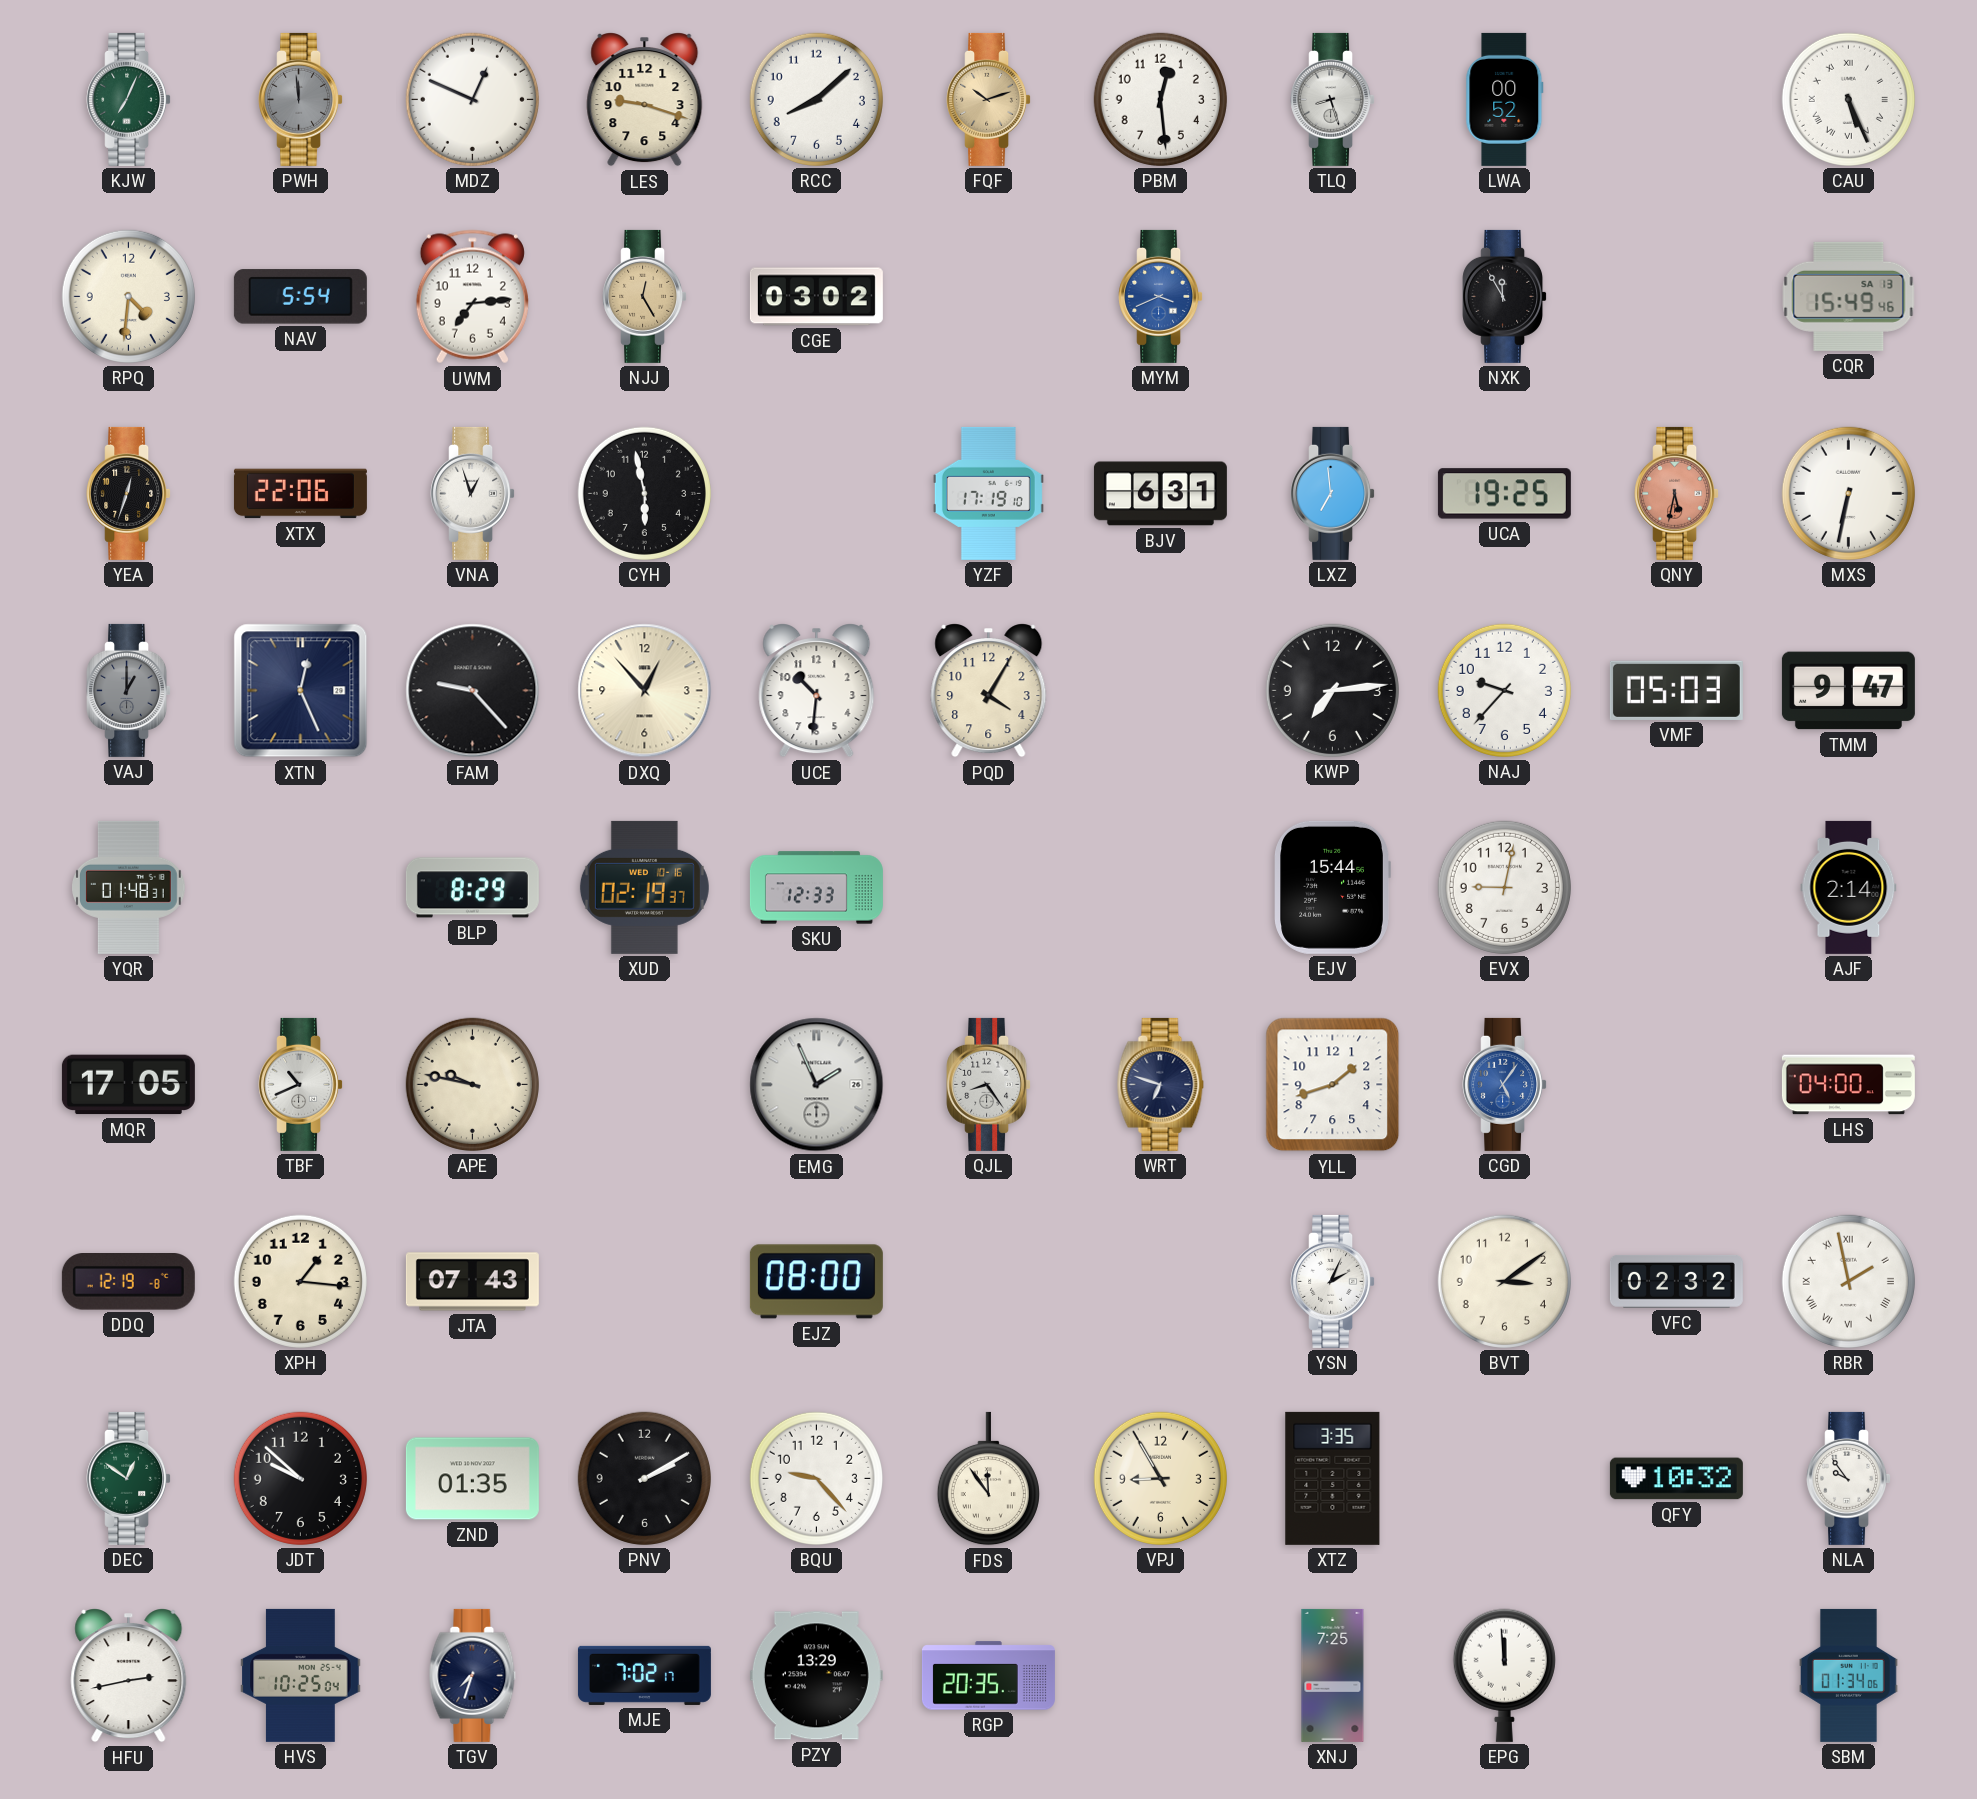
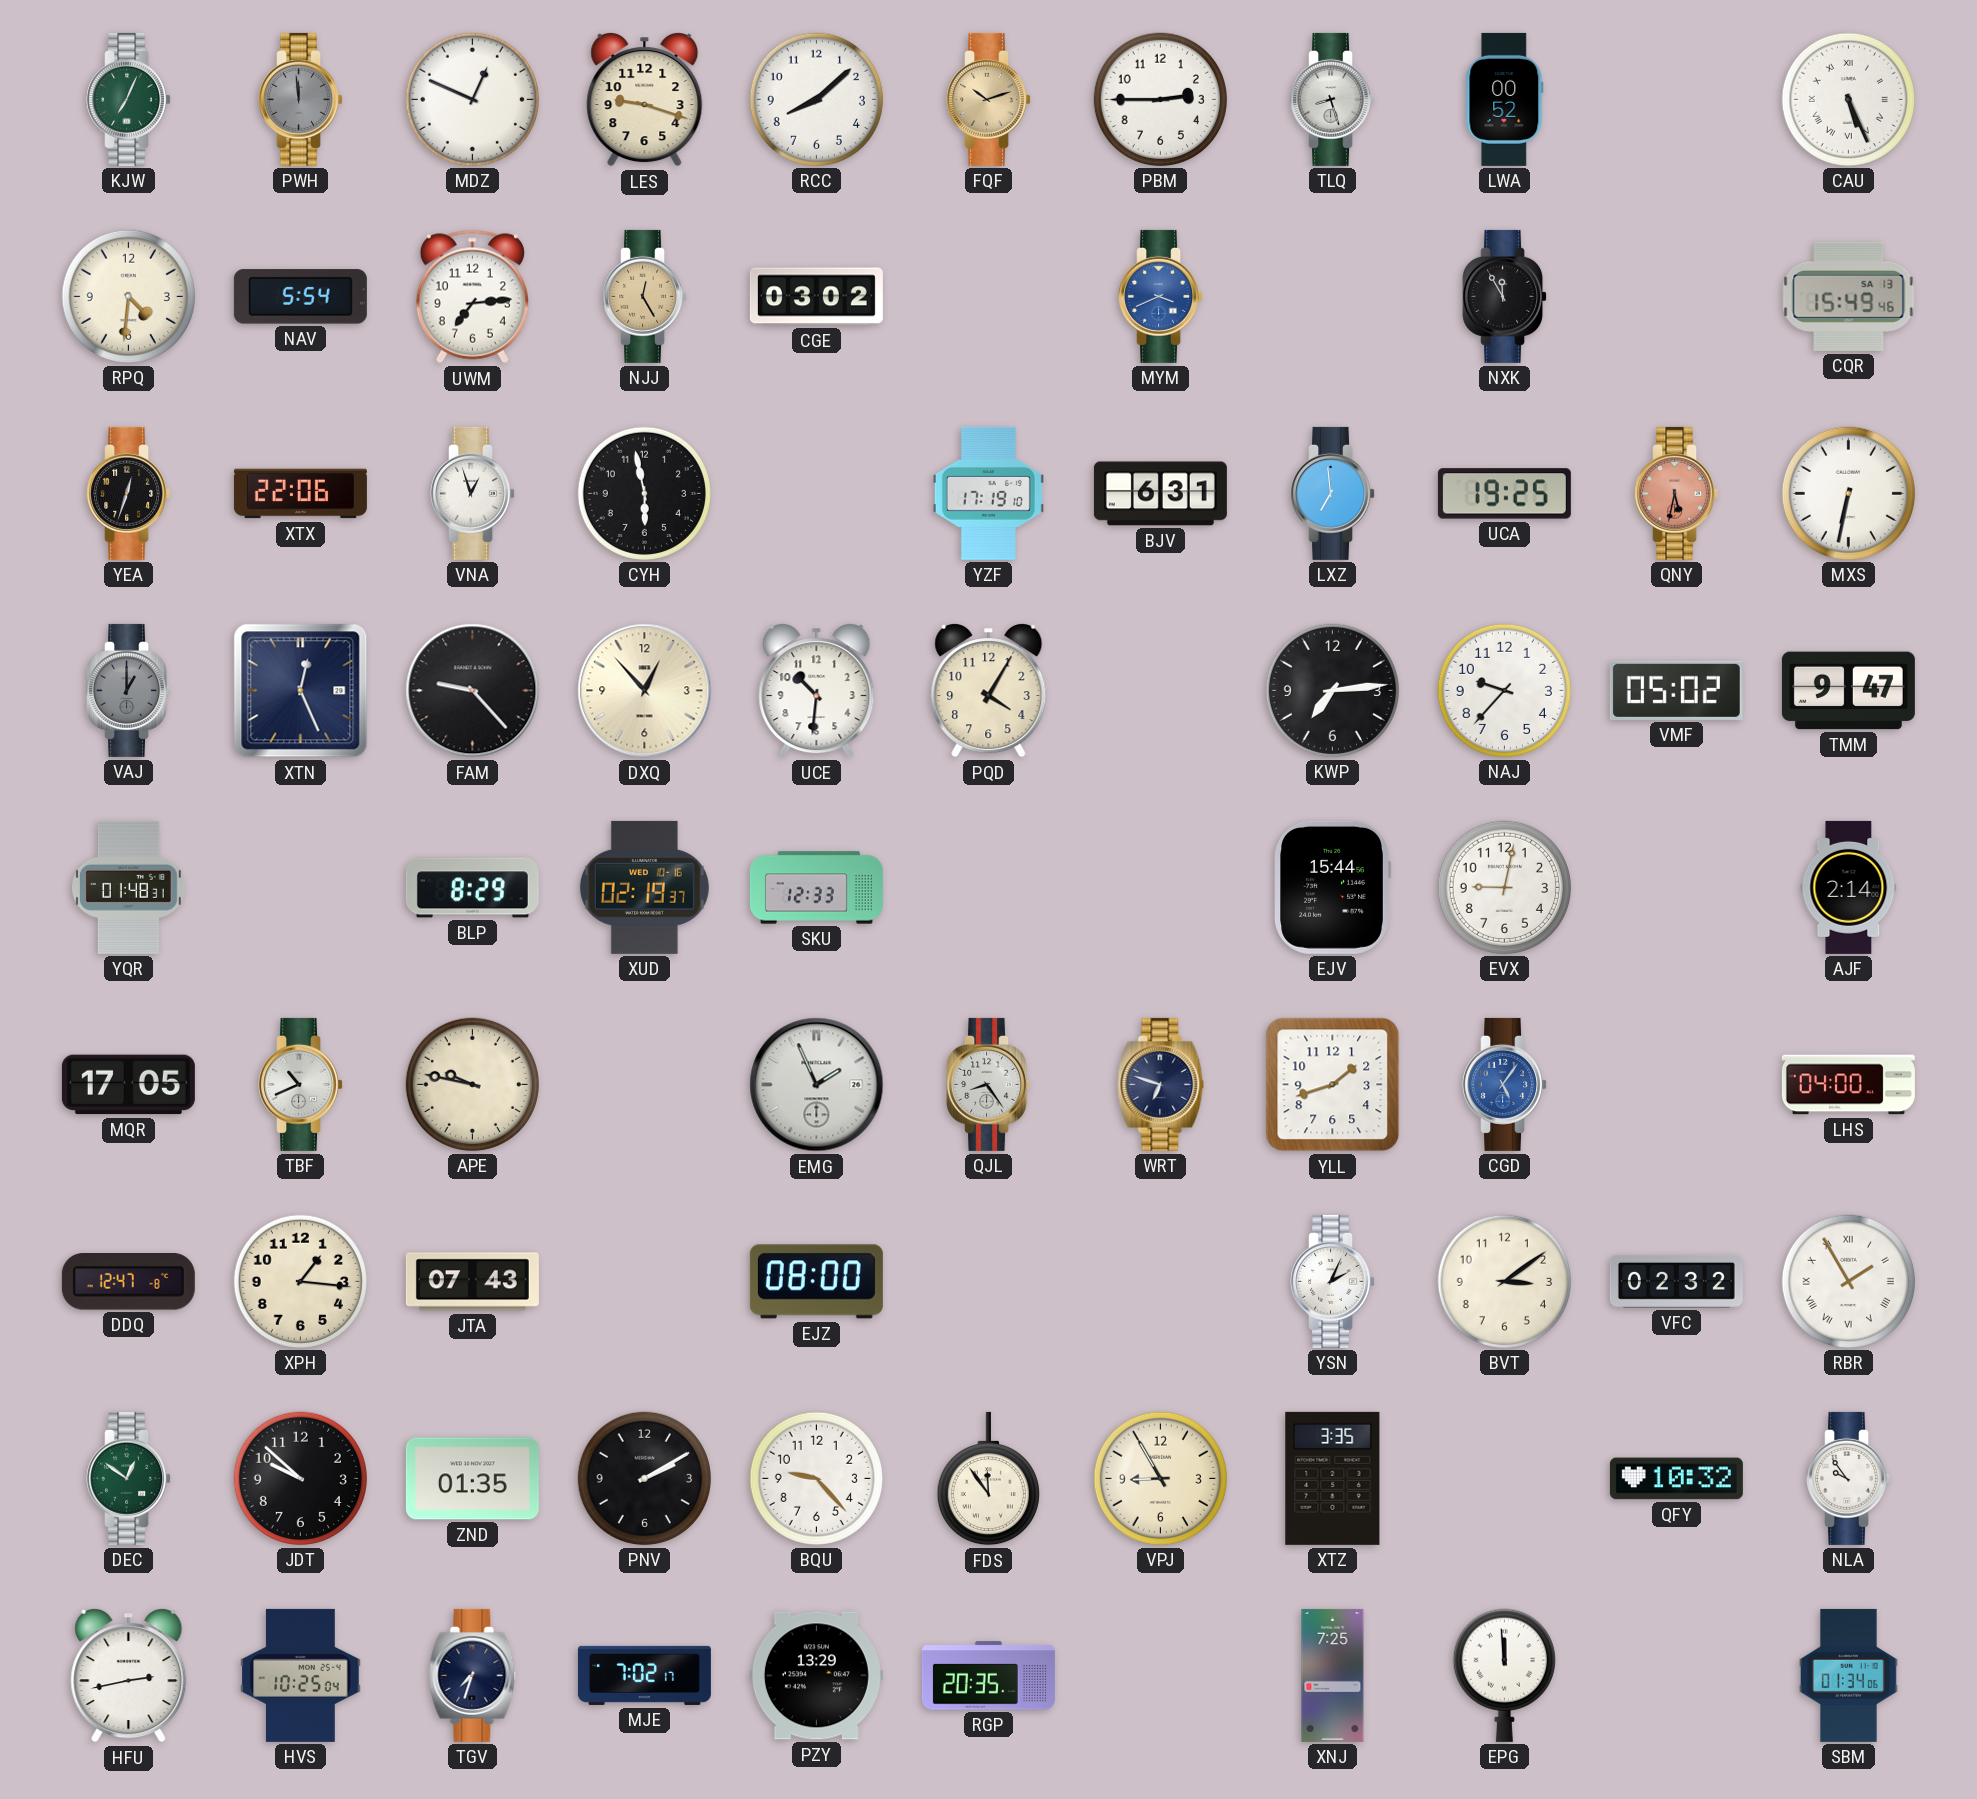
PBM: 12:29 -> 2:45 (1160, 99)
VMF: 05:03 -> 05:02 (1676, 690)
DDQ: 12:19 -> 12:47 (128, 1282)
RBR: 1:58 -> 1:55 (1848, 1281)
